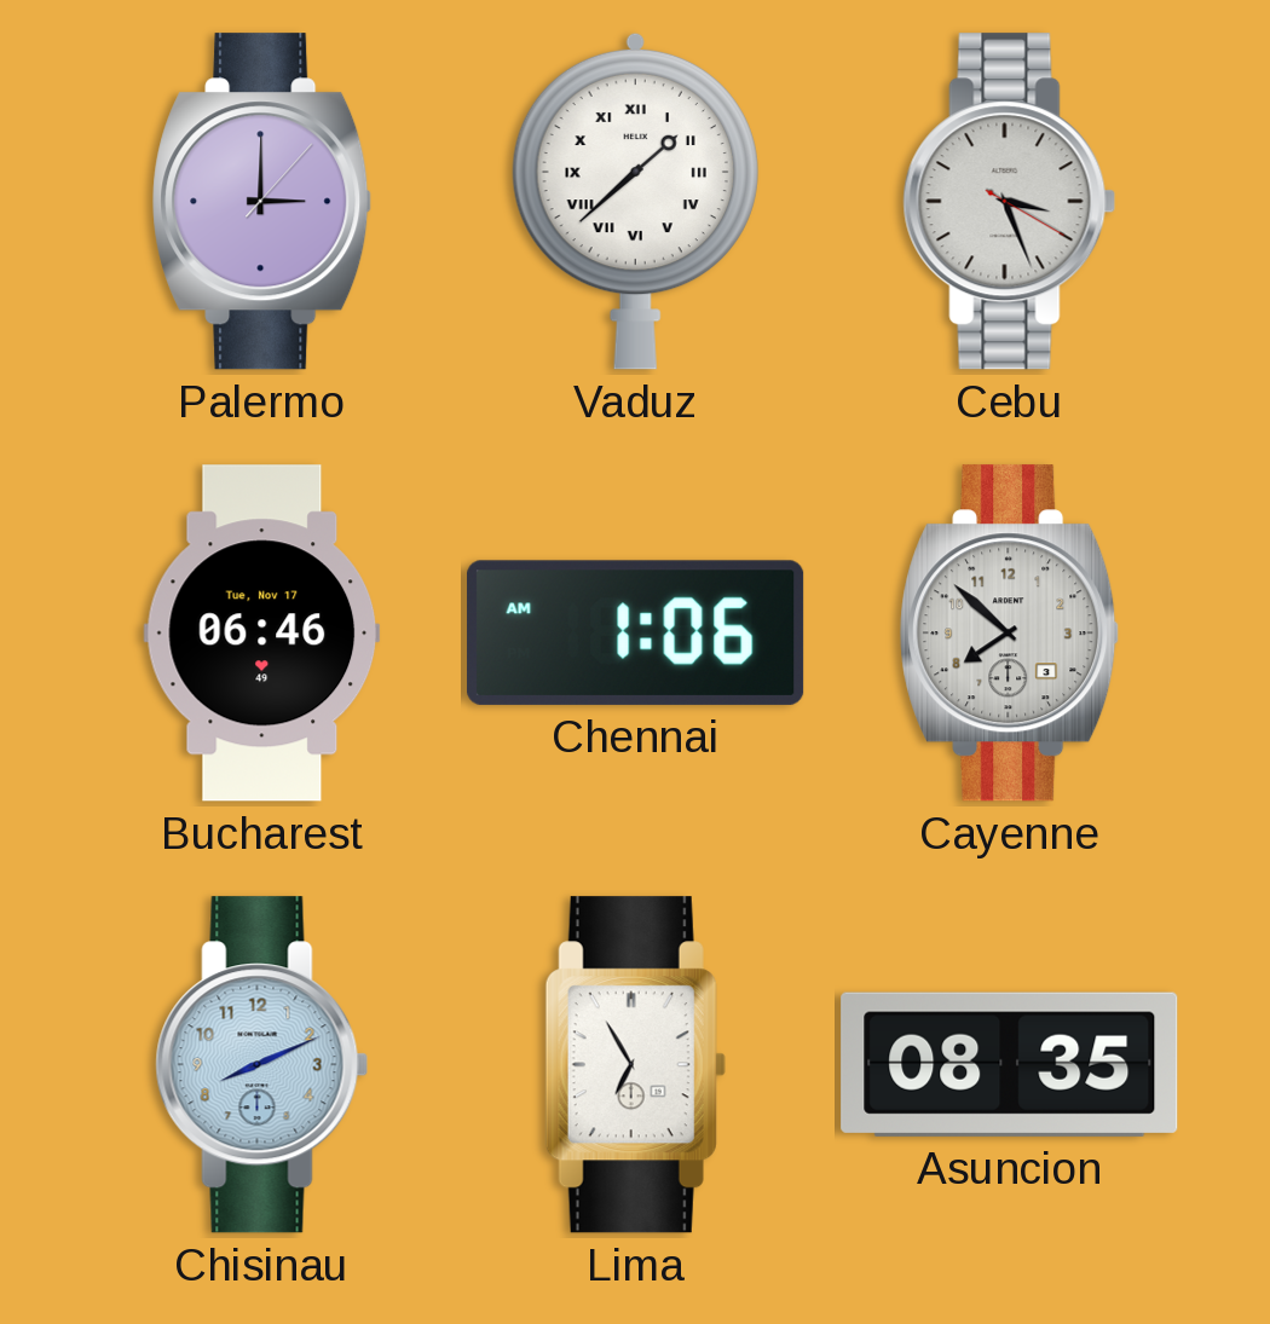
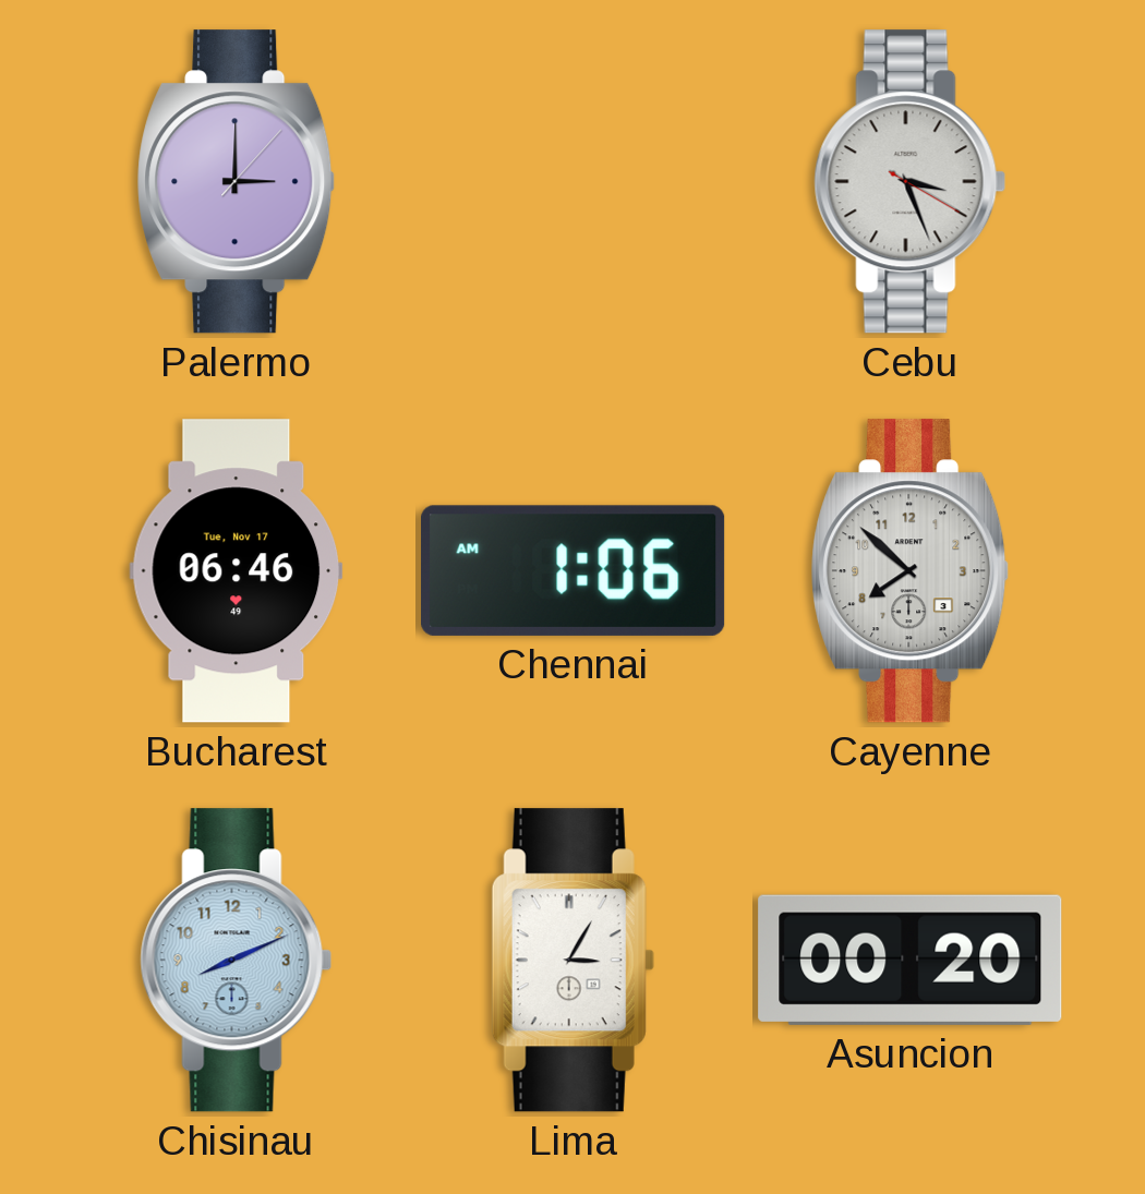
Vaduz: 1:38 -> none (635, 201)
Lima: 6:55 -> 3:05 (572, 961)
Asuncion: 08:35 -> 00:20 (911, 960)
